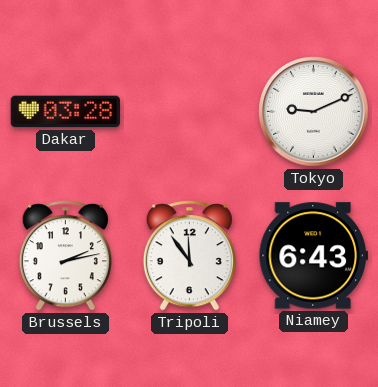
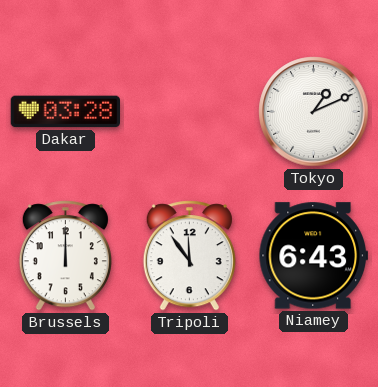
Tokyo: 9:11 -> 1:11 (314, 112)
Brussels: 2:13 -> 12:00 (65, 256)
